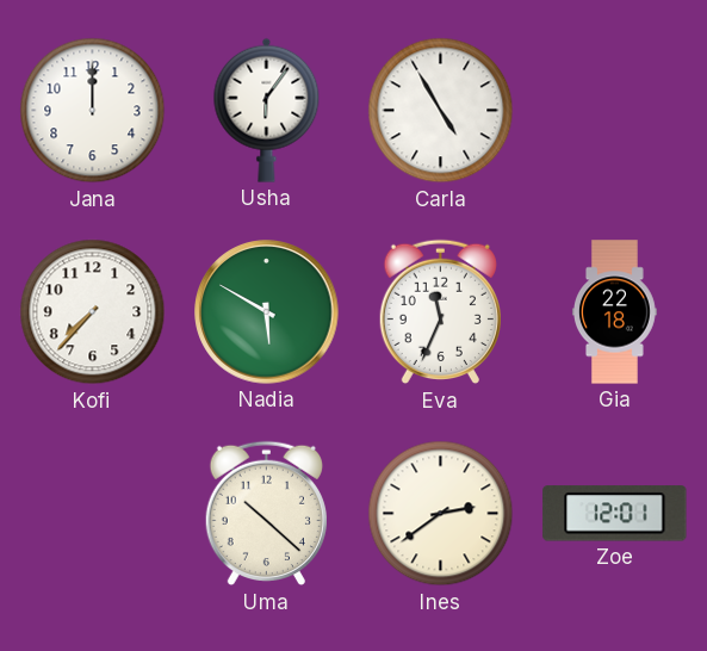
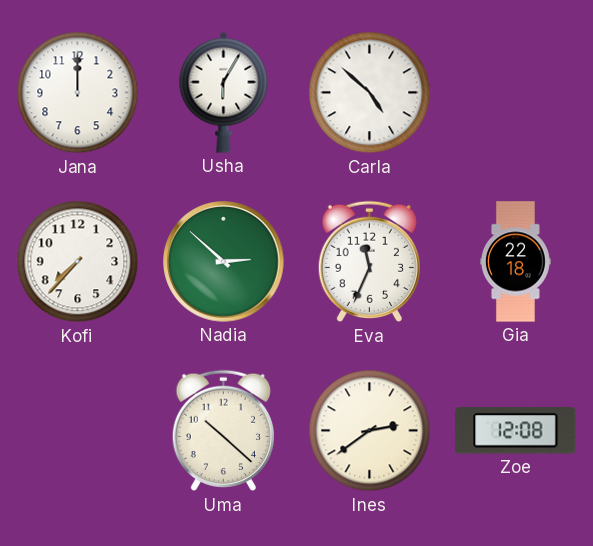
Usha: 6:06 -> 6:05 (224, 92)
Carla: 4:55 -> 4:52 (370, 93)
Nadia: 5:50 -> 2:52 (224, 262)
Zoe: 12:01 -> 12:08 (516, 431)
